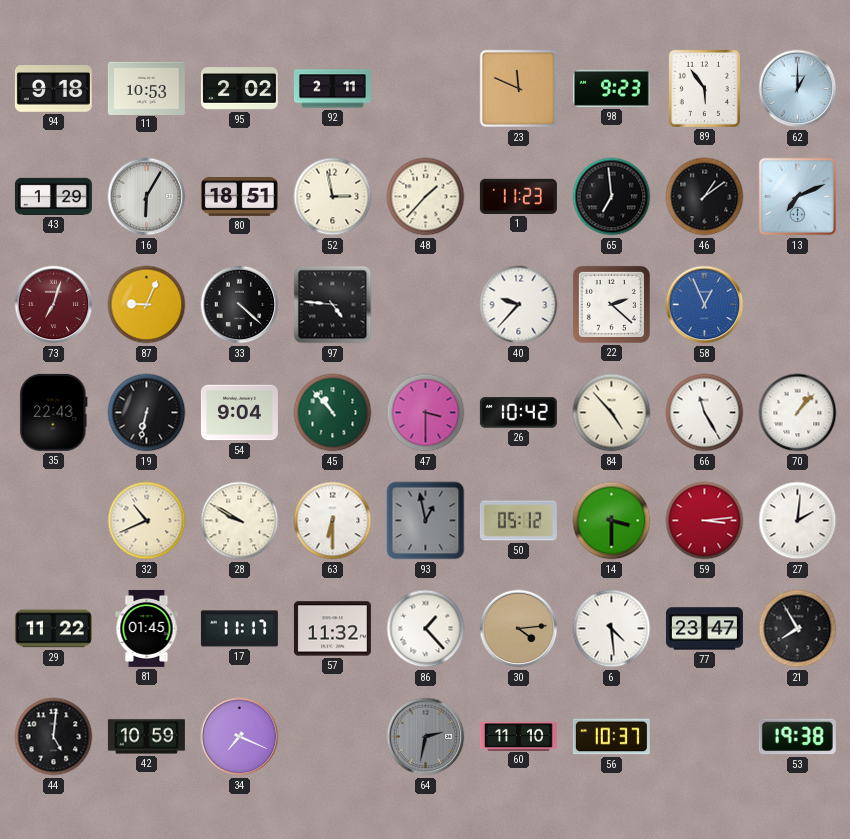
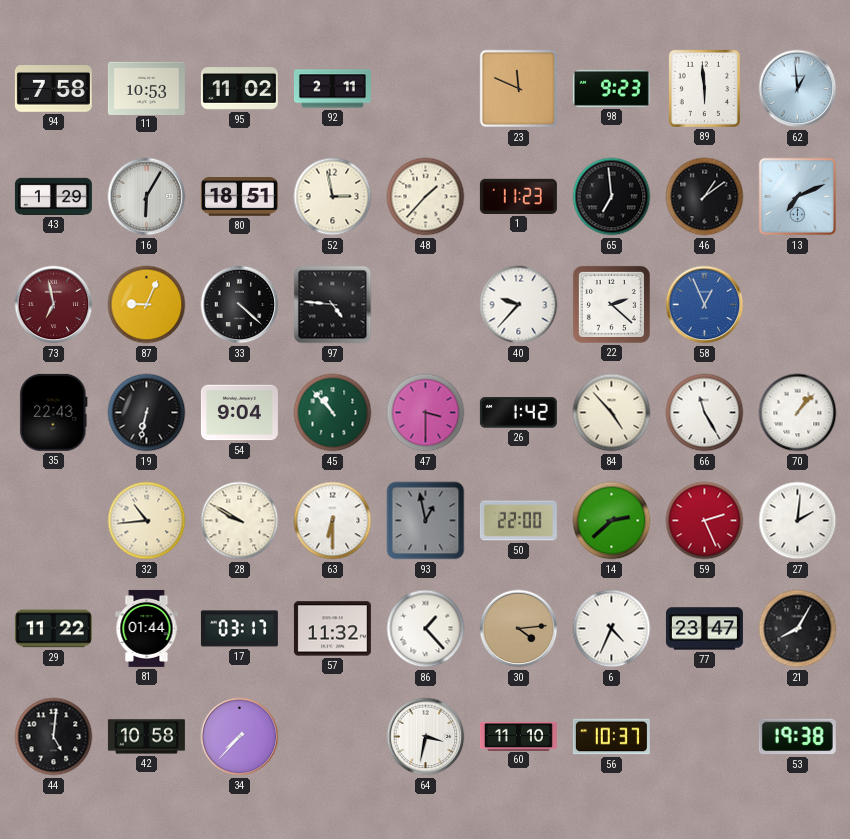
94: 9:18 -> 7:58 (53, 89)
95: 2:02 -> 11:02 (239, 89)
89: 5:54 -> 5:59 (704, 88)
62: 1:00 -> 12:59 (798, 89)
73: 7:03 -> 6:58 (54, 305)
26: 10:42 -> 1:42 (518, 413)
32: 10:41 -> 10:44 (147, 521)
50: 05:12 -> 22:00 (518, 521)
14: 3:30 -> 2:38 (612, 521)
59: 3:14 -> 2:26 (705, 521)
81: 01:45 -> 01:44 (147, 628)
17: 11:17 -> 03:17 (239, 629)
6: 4:29 -> 4:34 (612, 629)
21: 7:55 -> 8:05 (798, 629)
42: 10:59 -> 10:58 (146, 737)
34: 7:19 -> 7:37 (240, 737)
64: 2:32 -> 3:32 (426, 737)
64 dial: grey -> white (426, 737)
